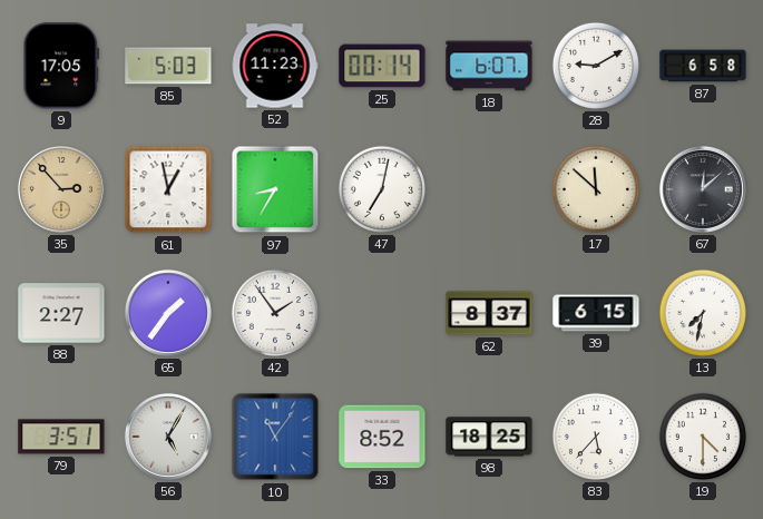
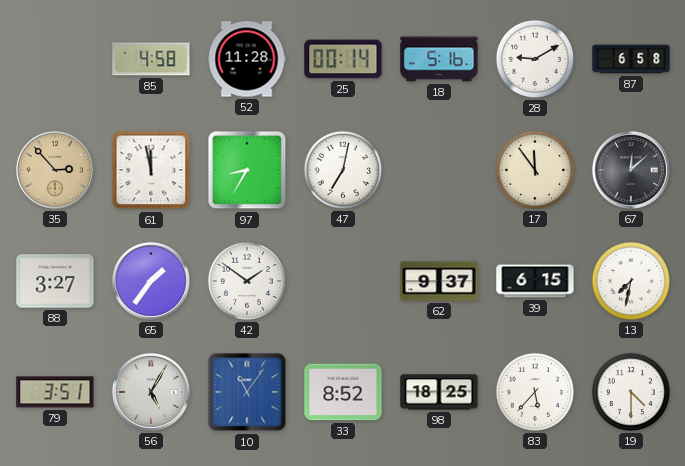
9: 17:05 -> none (61, 66)
85: 5:03 -> 4:58 (151, 59)
52: 11:23 -> 11:28 (247, 59)
18: 6:07 -> 5:16 (439, 59)
61: 12:58 -> 11:58 (151, 170)
17: 11:52 -> 11:54 (535, 170)
88: 2:27 -> 3:27 (55, 281)
42: 1:54 -> 1:51 (247, 281)
62: 8:37 -> 9:37 (439, 281)
